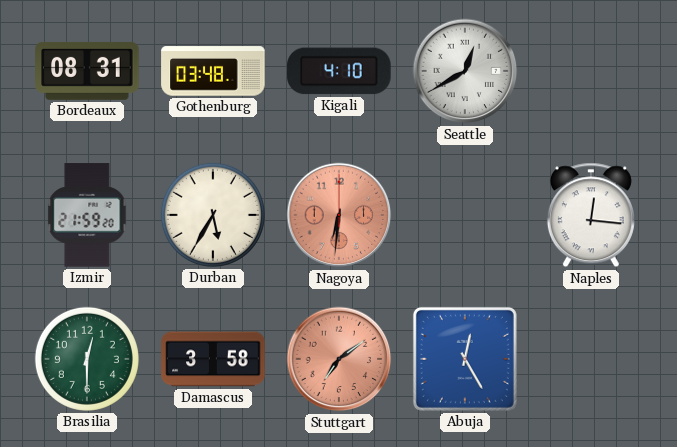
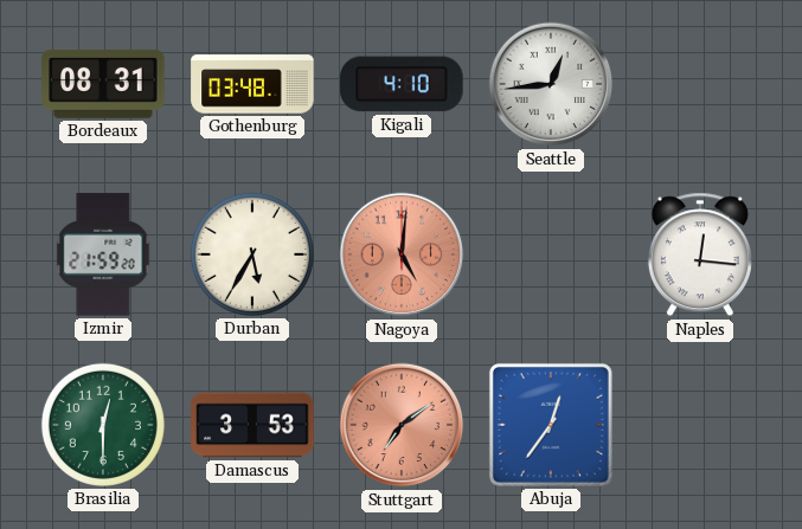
Seattle: 12:40 -> 12:44 (551, 84)
Nagoya: 6:31 -> 5:01 (402, 254)
Damascus: 3:58 -> 3:53 (252, 425)
Abuja: 12:25 -> 12:36 (551, 425)
